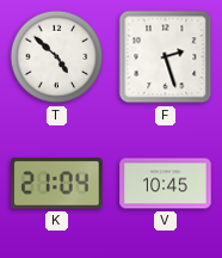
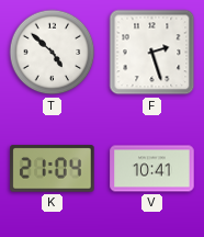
V: 10:45 -> 10:41 (152, 169)
